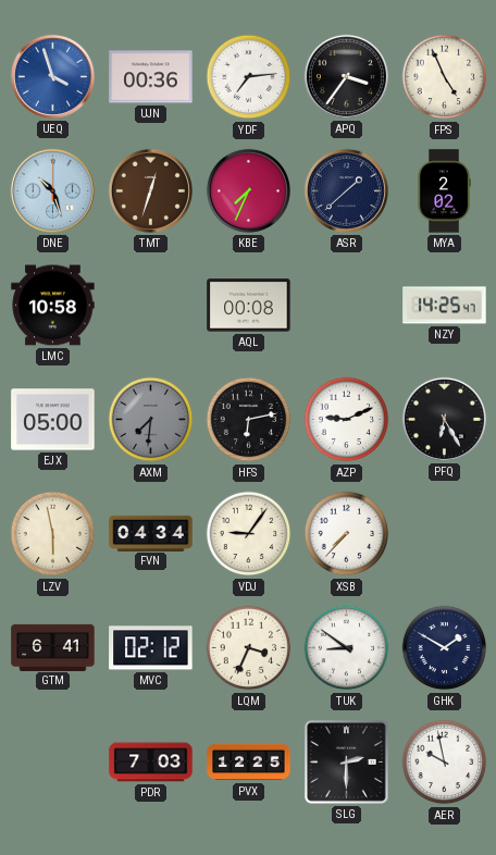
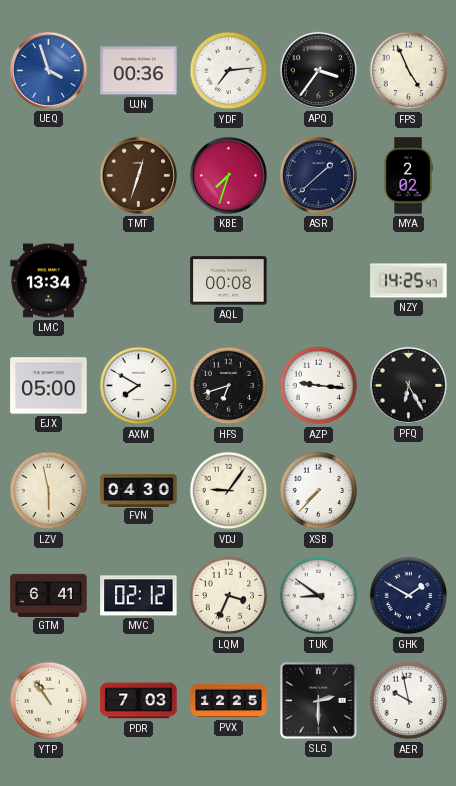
DNE: 10:27 -> none (52, 190)
KBE: 7:34 -> 7:33 (228, 175)
LMC: 10:58 -> 13:34 (49, 281)
AXM: 7:31 -> 7:50 (139, 386)
AXM dial: grey -> white (139, 386)
HFS: 6:13 -> 6:42 (229, 386)
AZP: 9:11 -> 9:16 (319, 386)
FVN: 04:34 -> 04:30 (139, 490)
YTP: none -> 10:54 (49, 701)
